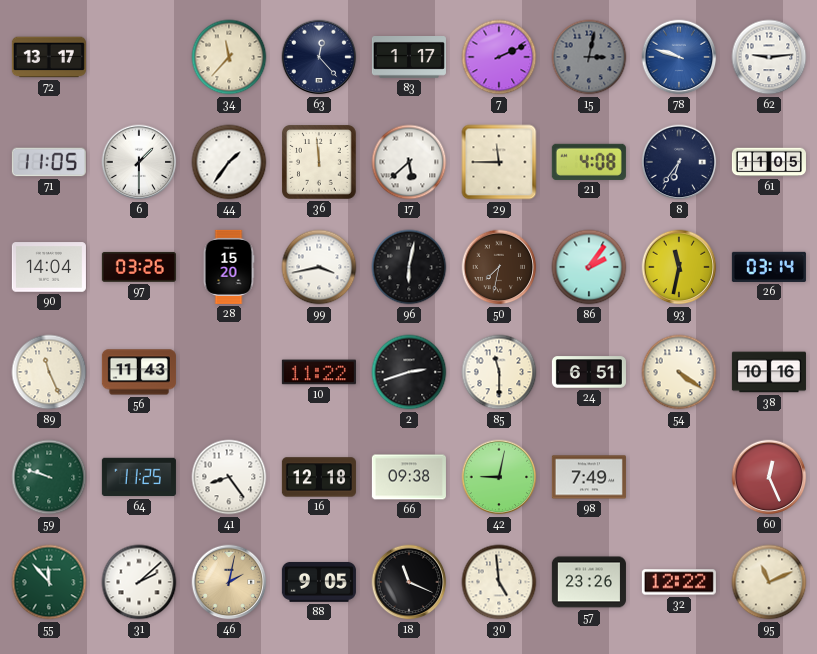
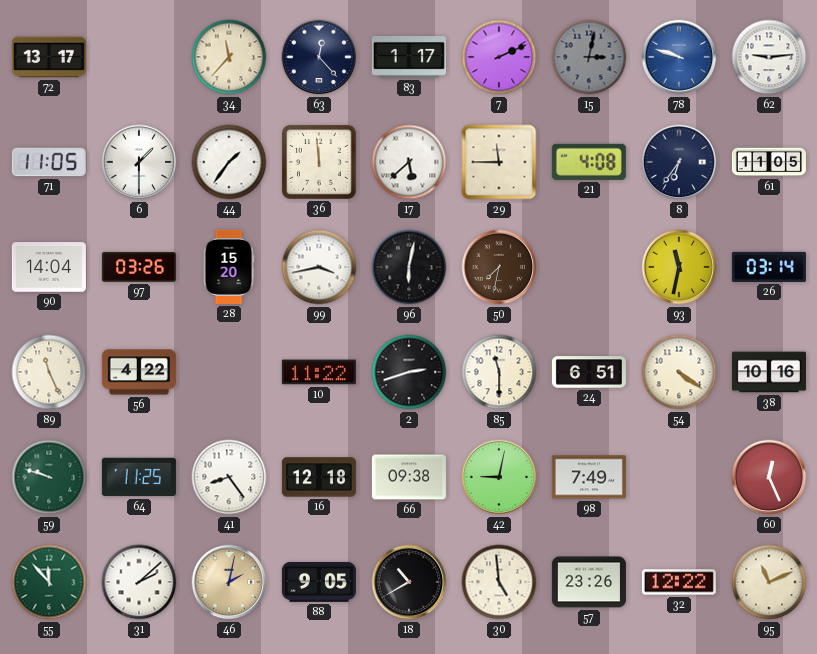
86: 2:06 -> none (589, 267)
56: 11:43 -> 4:22 (139, 372)
18: 11:19 -> 10:40 (409, 582)
